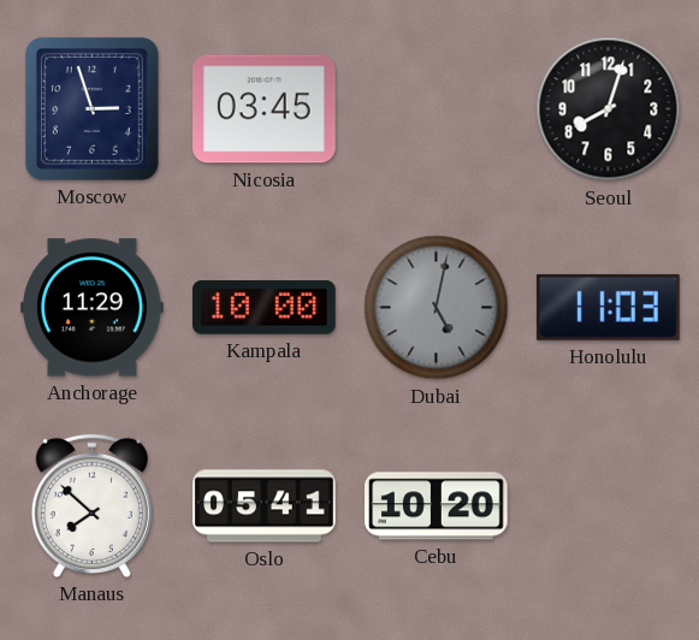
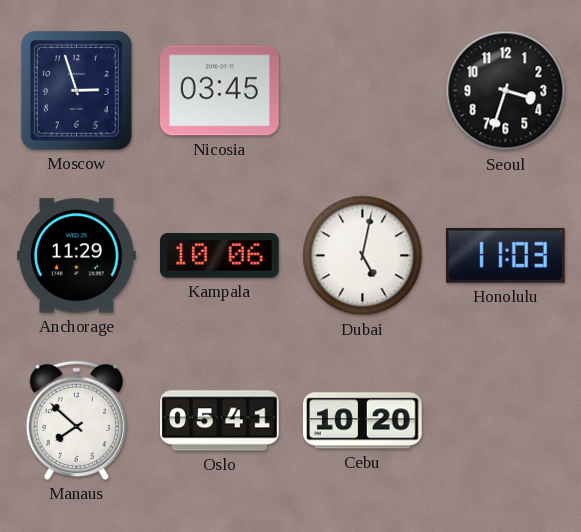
Seoul: 8:03 -> 3:33 (506, 91)
Kampala: 10:00 -> 10:06 (220, 256)
Dubai dial: grey -> white (363, 256)
